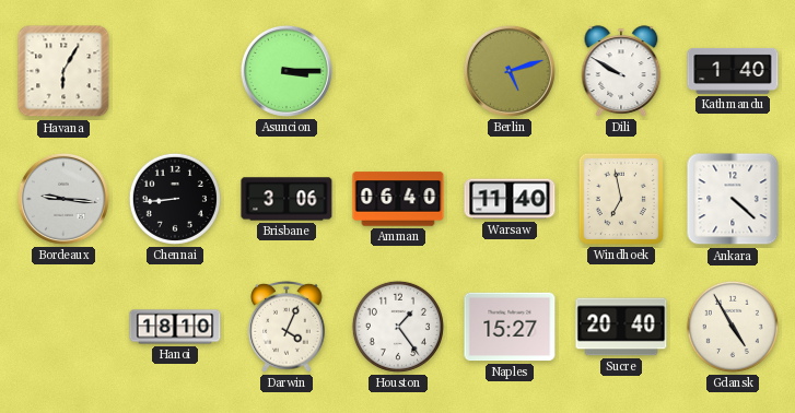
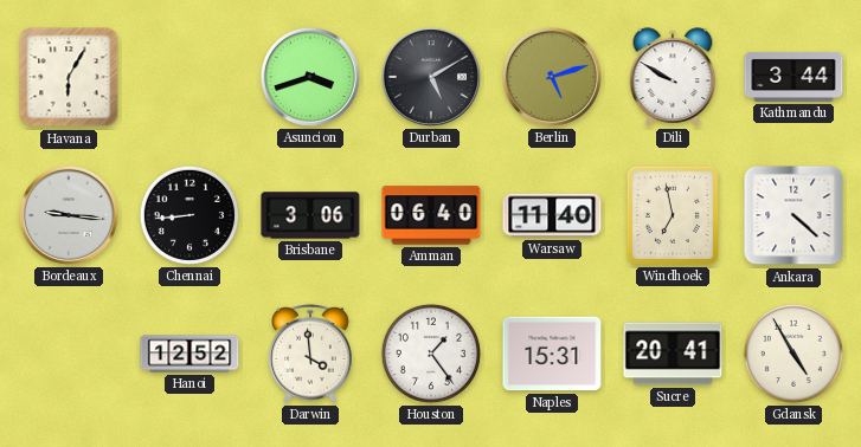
Asuncion: 3:15 -> 3:42 (310, 77)
Durban: none -> 5:10 (431, 77)
Kathmandu: 1:40 -> 3:44 (793, 77)
Hanoi: 18:10 -> 12:52 (189, 354)
Darwin: 4:04 -> 3:59 (310, 354)
Naples: 15:27 -> 15:31 (552, 354)
Sucre: 20:40 -> 20:41 (673, 354)
